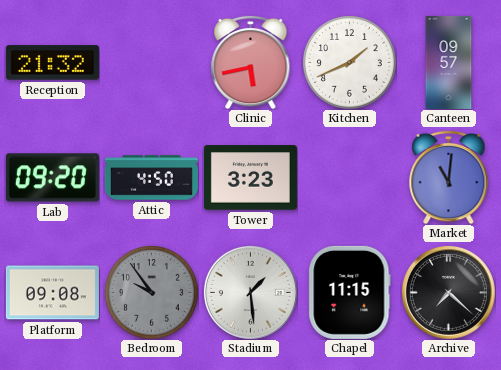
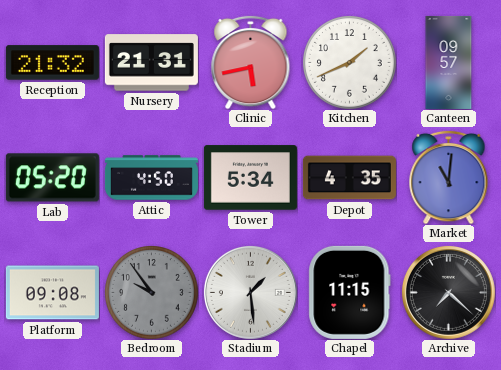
Nursery: none -> 21:31 (151, 63)
Lab: 09:20 -> 05:20 (52, 178)
Tower: 3:23 -> 5:34 (250, 178)
Depot: none -> 4:35 (349, 178)
